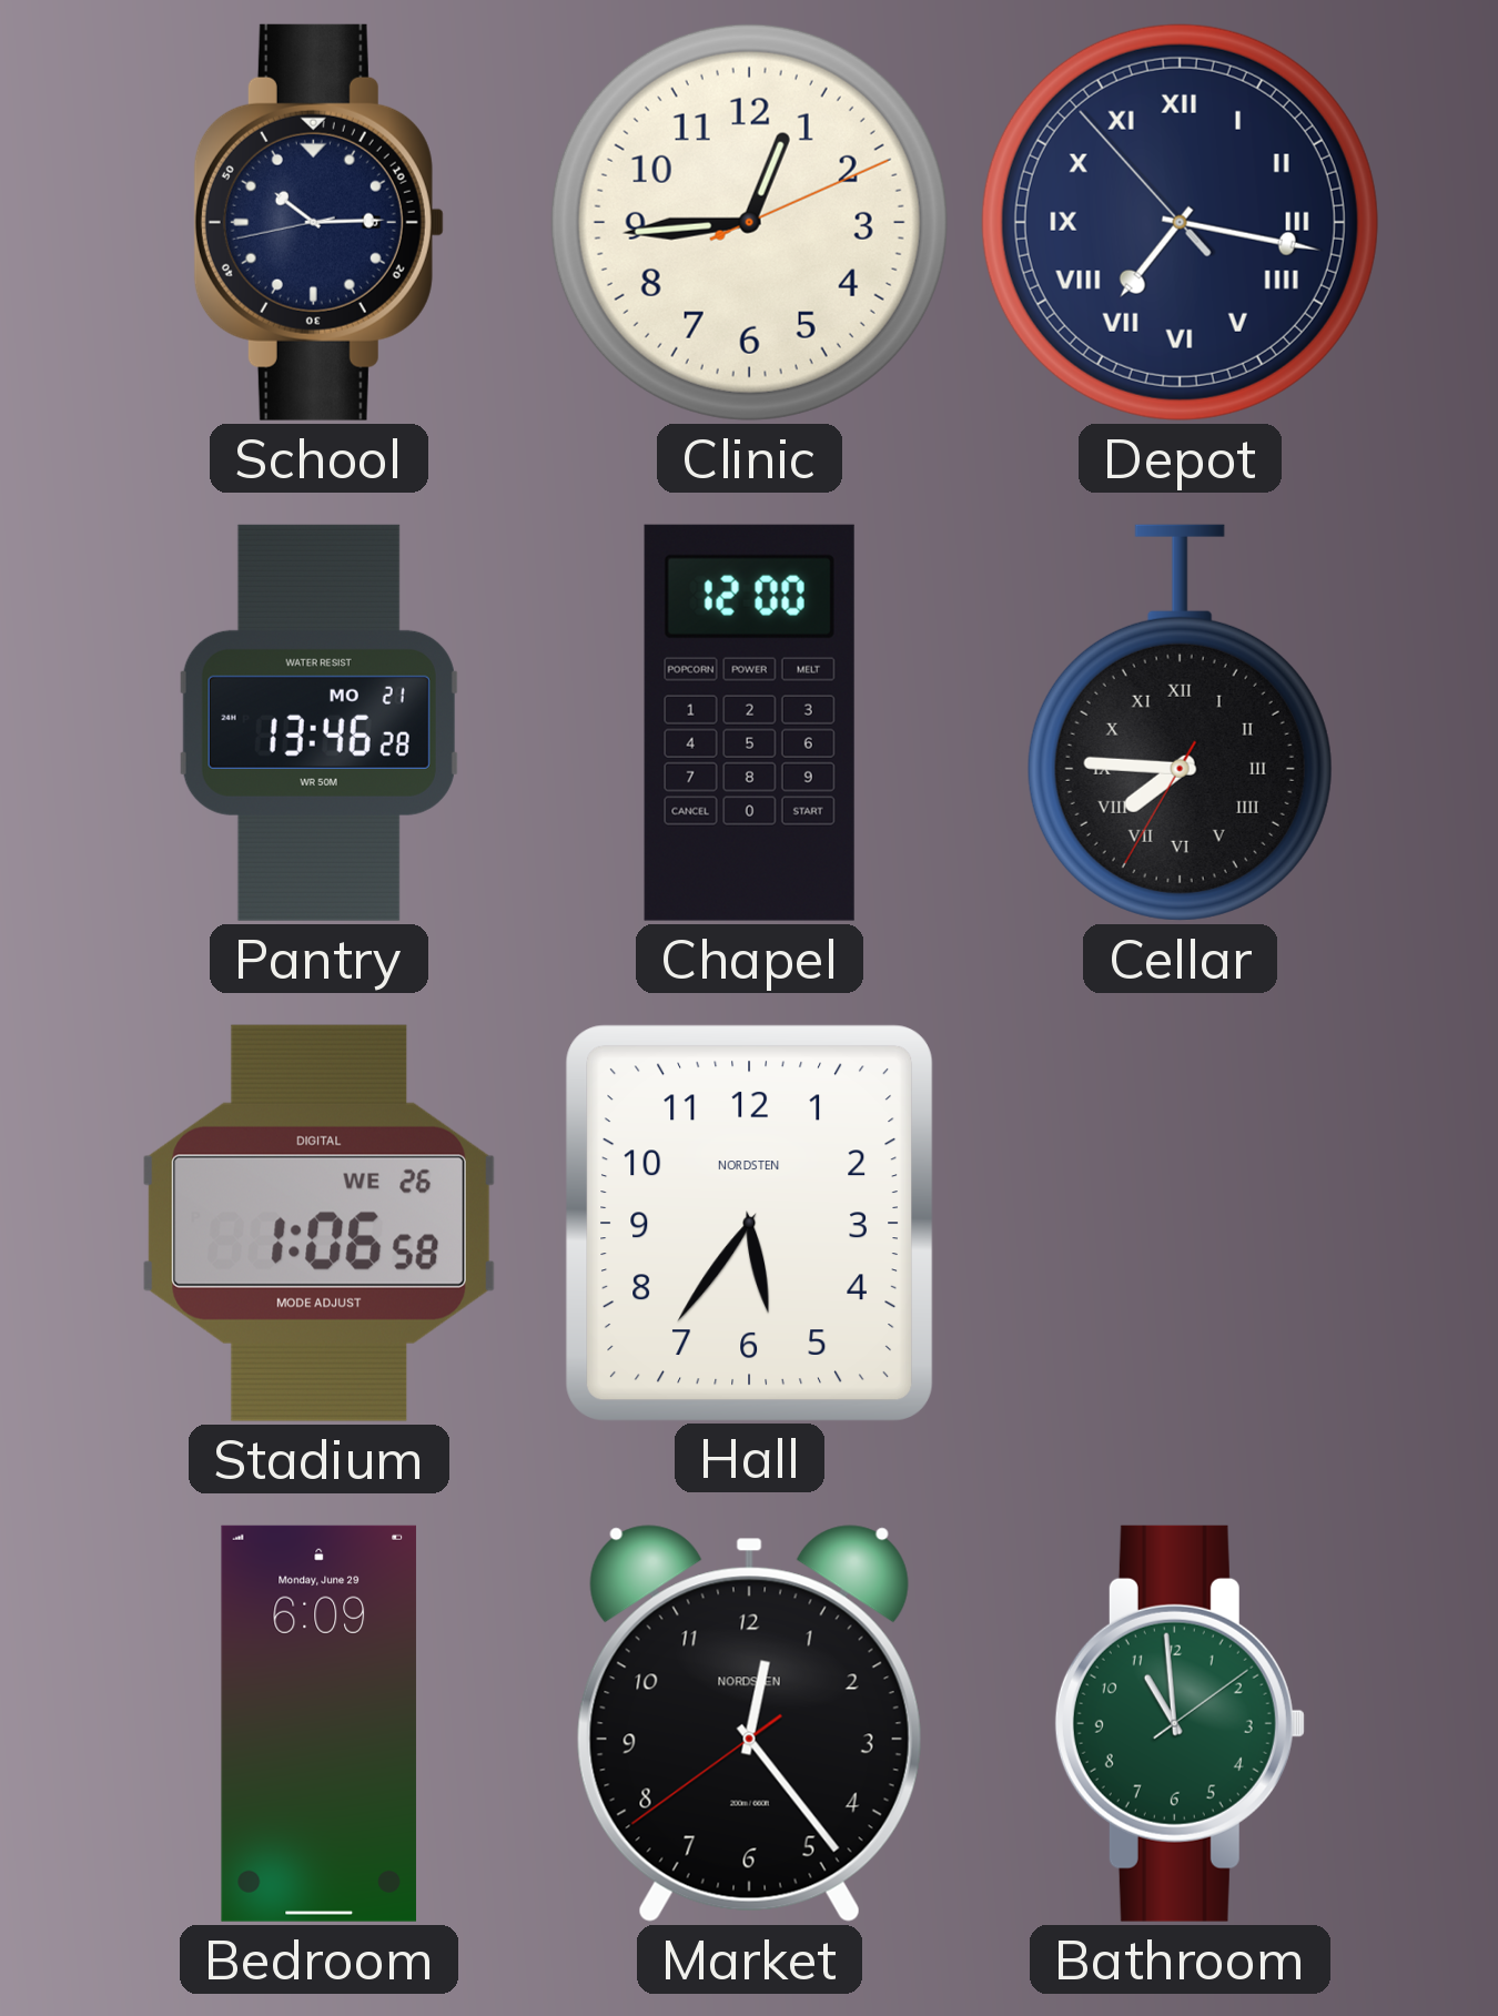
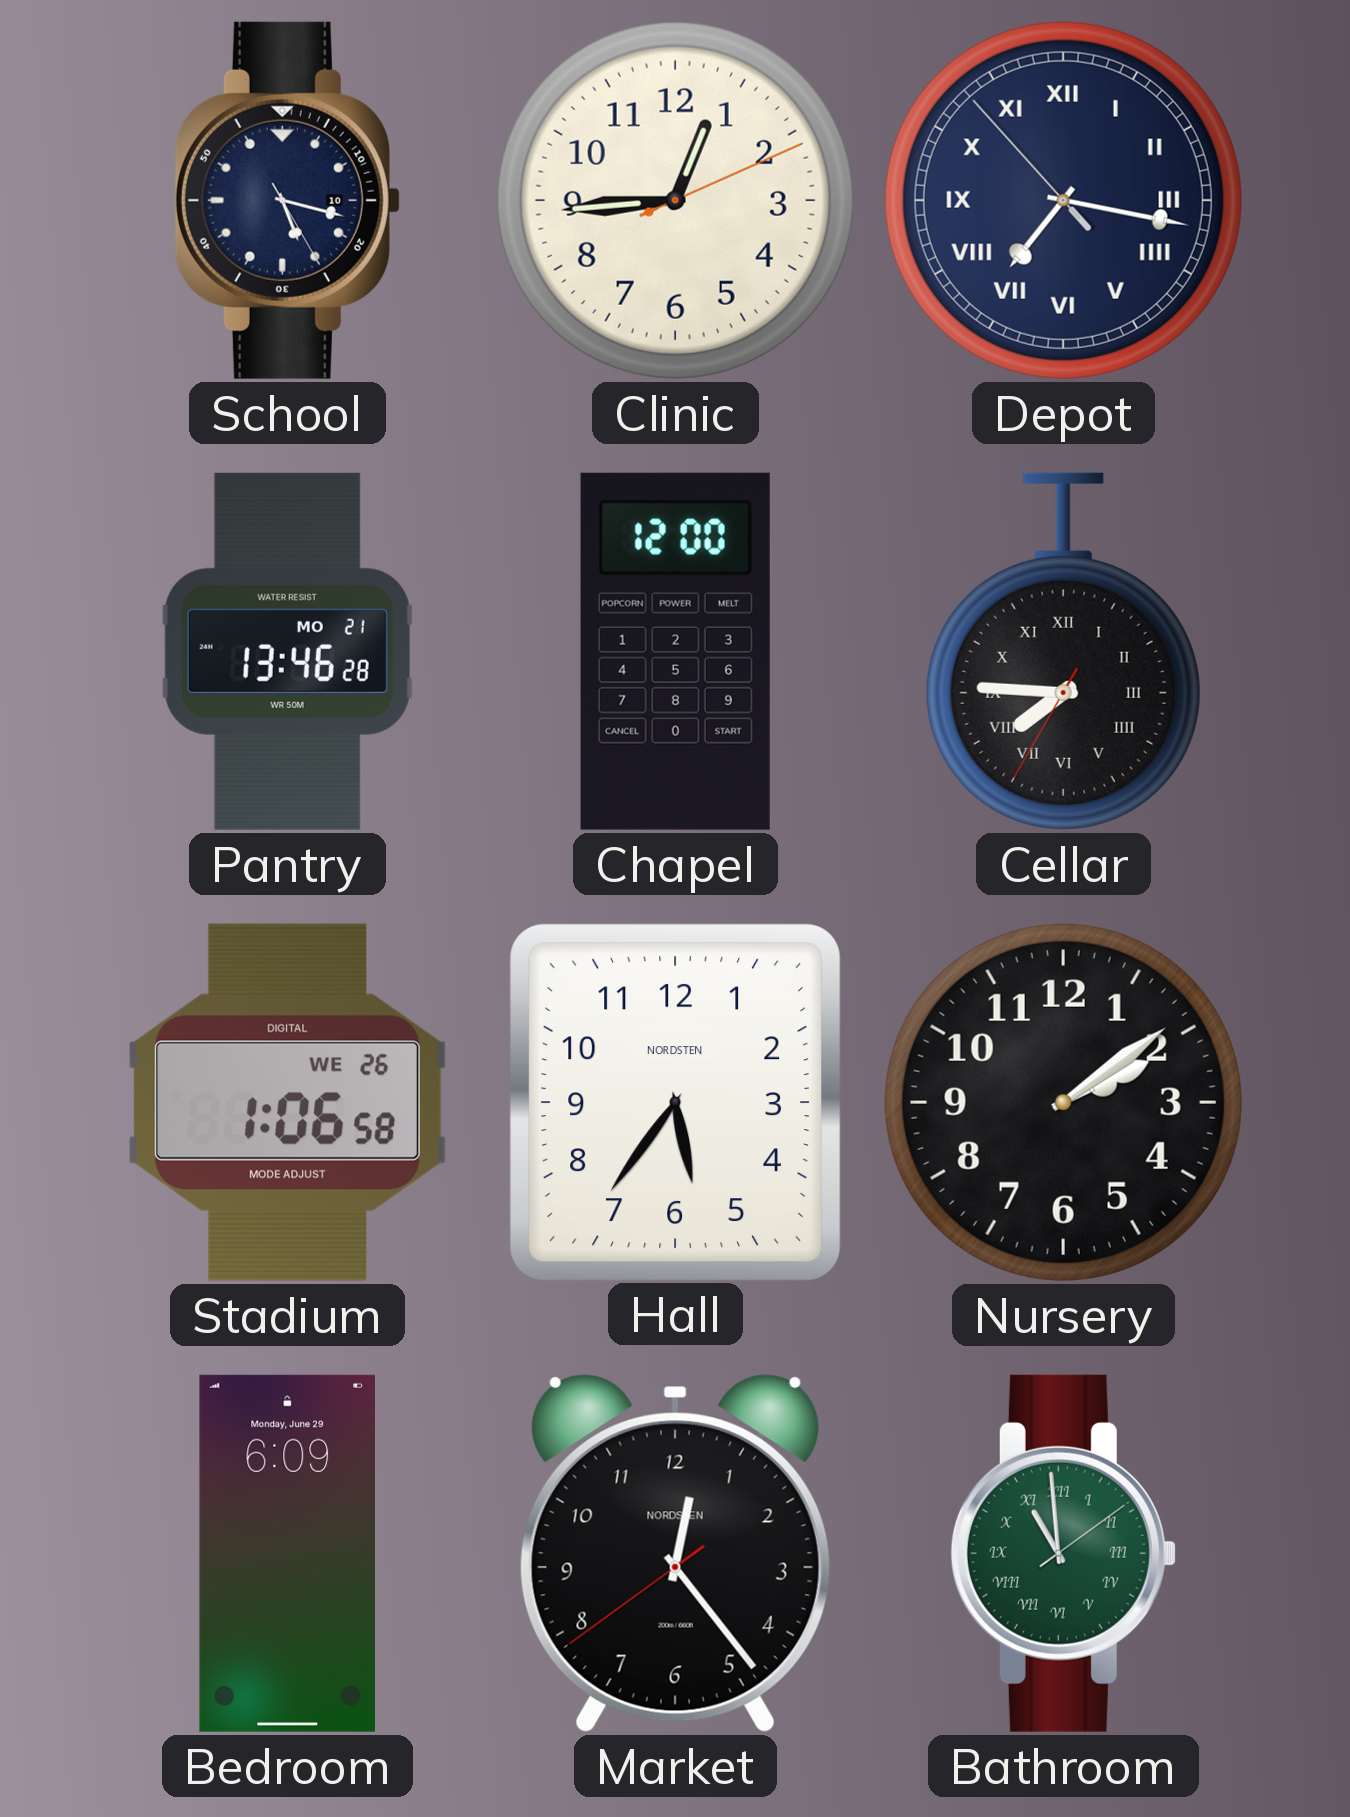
School: 10:14 -> 5:17 (287, 200)
Nursery: none -> 2:09 (1063, 1102)
Bathroom numerals: Arabic -> Roman (1063, 1553)
